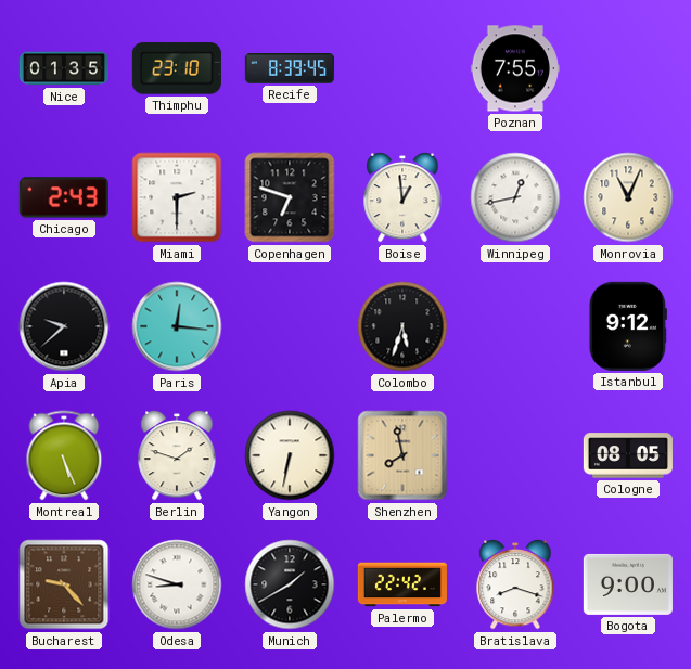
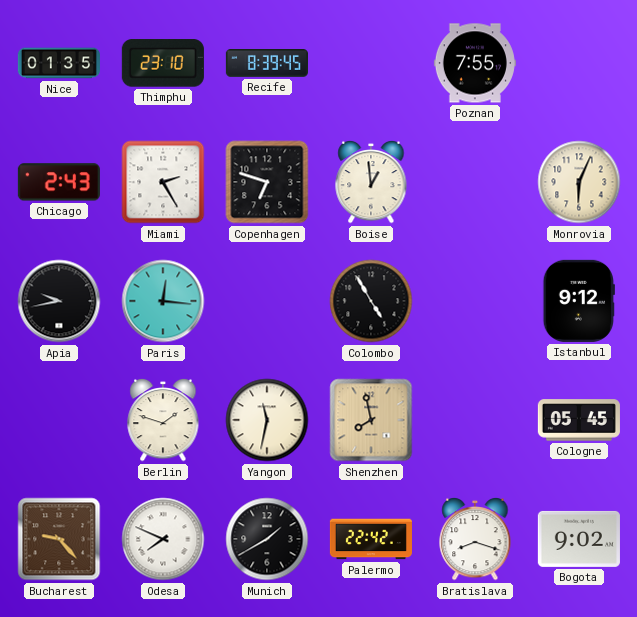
Miami: 2:30 -> 2:25 (163, 182)
Winnipeg: 12:43 -> none (515, 197)
Monrovia: 11:04 -> 6:04 (579, 182)
Apia: 9:38 -> 9:43 (59, 301)
Colombo: 5:33 -> 4:55 (371, 301)
Montreal: 5:26 -> none (64, 455)
Yangon: 6:32 -> 11:32 (267, 420)
Cologne: 08:05 -> 05:45 (579, 420)
Odesa: 8:48 -> 7:49 (163, 539)
Bogota: 9:00 -> 9:02 (579, 539)
